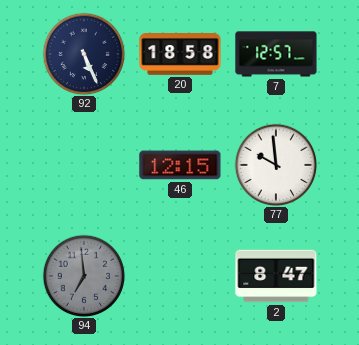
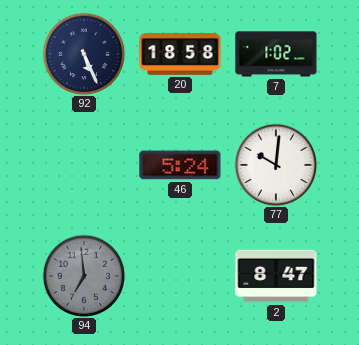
7: 12:57 -> 1:02 (276, 54)
46: 12:15 -> 5:24 (180, 165)
77: 9:59 -> 10:01 (276, 165)
